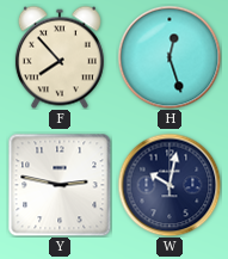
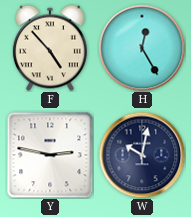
F: 7:53 -> 4:53 (50, 48)
H: 12:27 -> 12:25 (142, 48)
